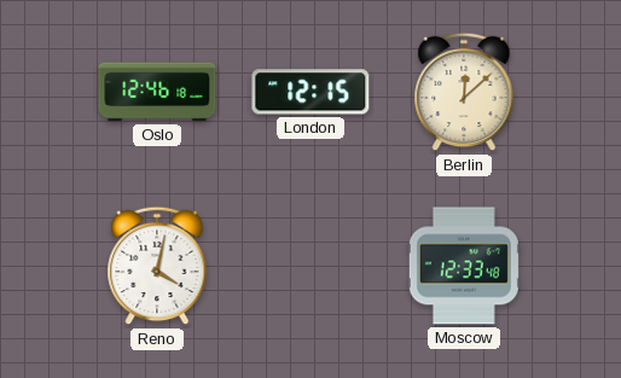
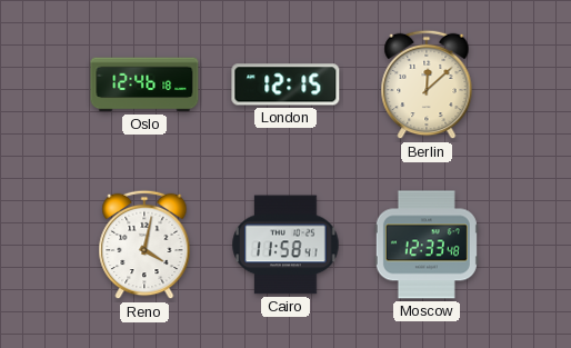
Cairo: none -> 11:58 (285, 245)
